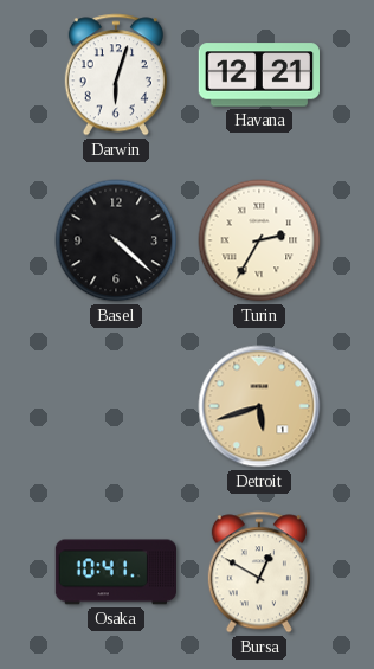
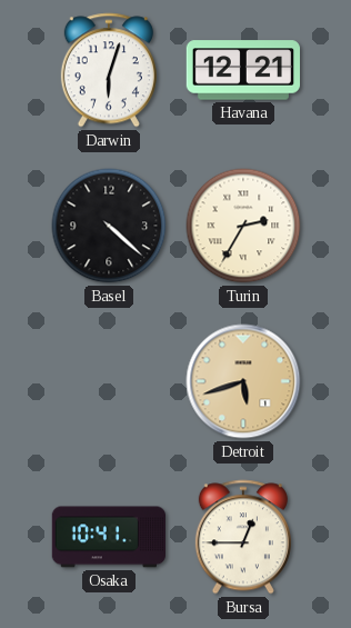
Bursa: 12:50 -> 12:45 (243, 537)
